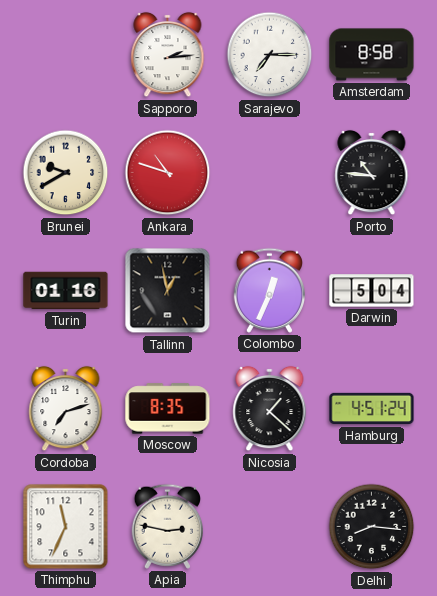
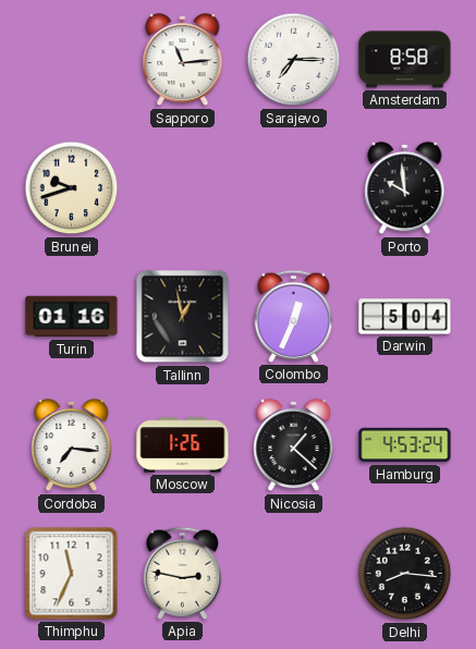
Sapporo: 2:14 -> 11:14 (183, 60)
Brunei: 9:40 -> 9:42 (72, 188)
Ankara: 10:48 -> none (168, 173)
Porto: 10:46 -> 9:59 (405, 188)
Cordoba: 7:12 -> 7:16 (72, 445)
Moscow: 8:35 -> 1:26 (183, 445)
Hamburg: 4:51 -> 4:53 (405, 445)
